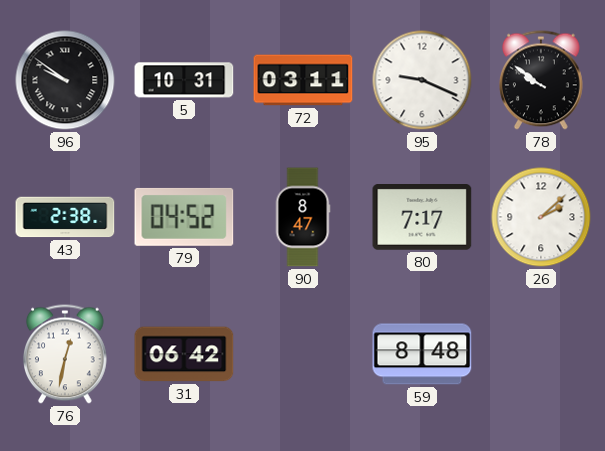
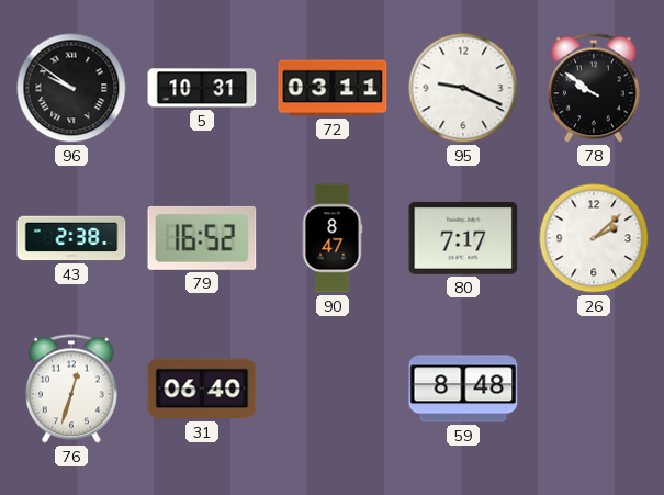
79: 04:52 -> 16:52 (202, 238)
76: 12:32 -> 12:33 (72, 389)
31: 06:42 -> 06:40 (202, 389)
